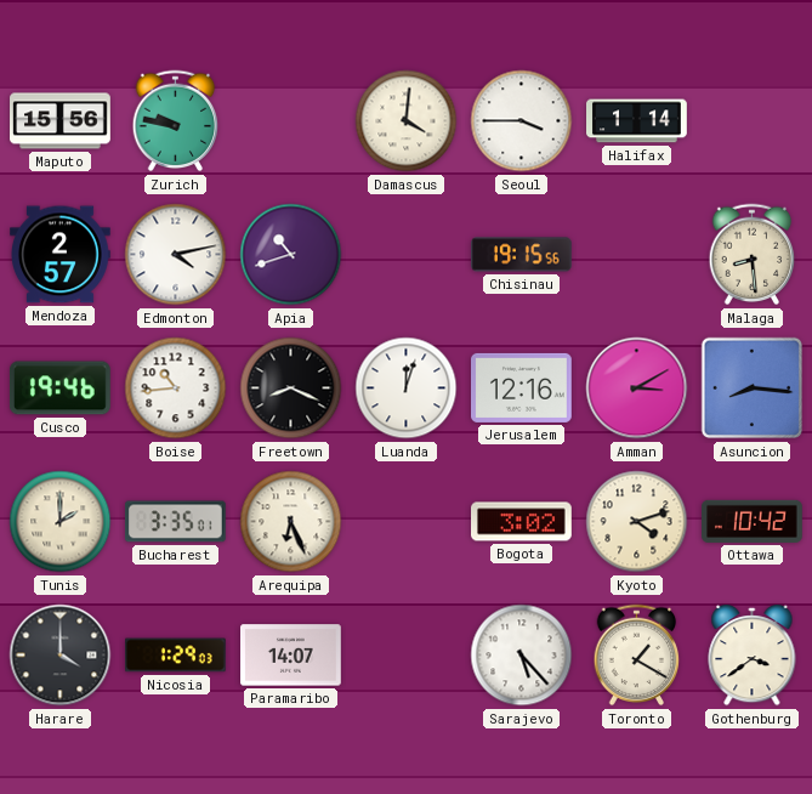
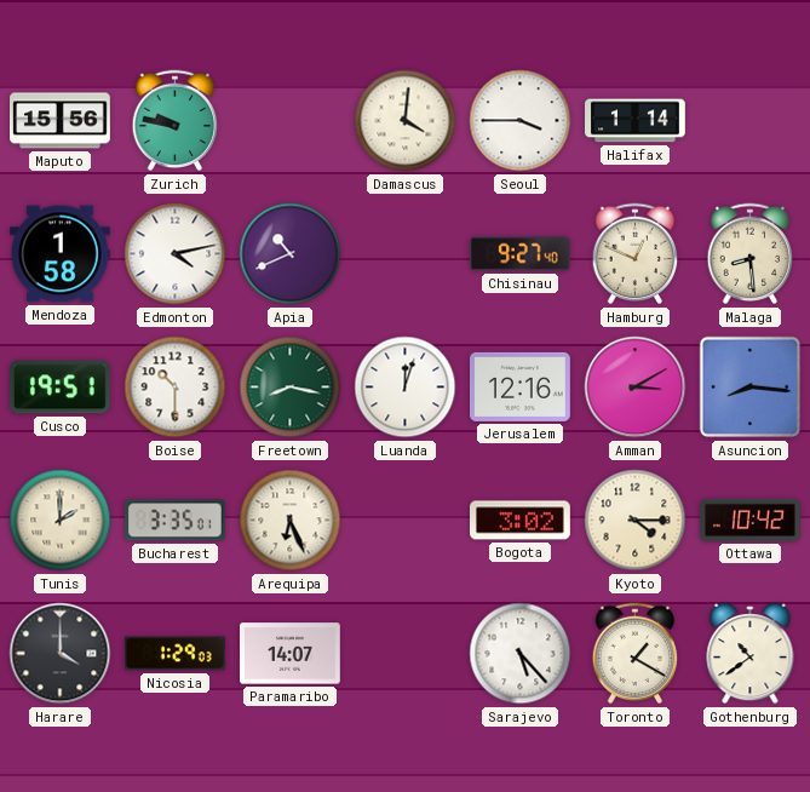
Mendoza: 2:57 -> 1:58 (61, 254)
Apia: 10:42 -> 10:41 (291, 254)
Chisinau: 19:15 -> 9:27 (521, 254)
Hamburg: none -> 12:49 (636, 254)
Cusco: 19:46 -> 19:51 (59, 388)
Boise: 10:44 -> 10:30 (176, 388)
Freetown: 8:19 -> 8:17 (291, 388)
Freetown dial: black -> green (291, 388)
Kyoto: 4:12 -> 4:15 (636, 521)
Gothenburg: 3:39 -> 10:39 (751, 654)
